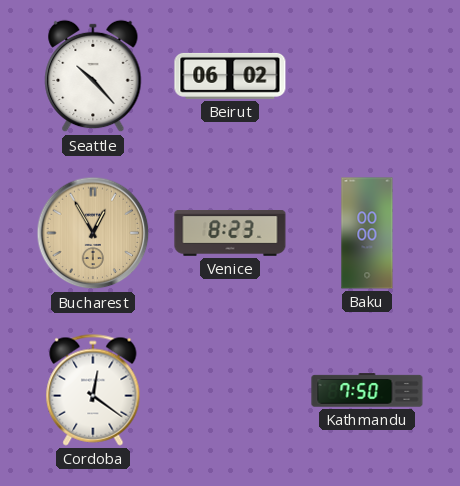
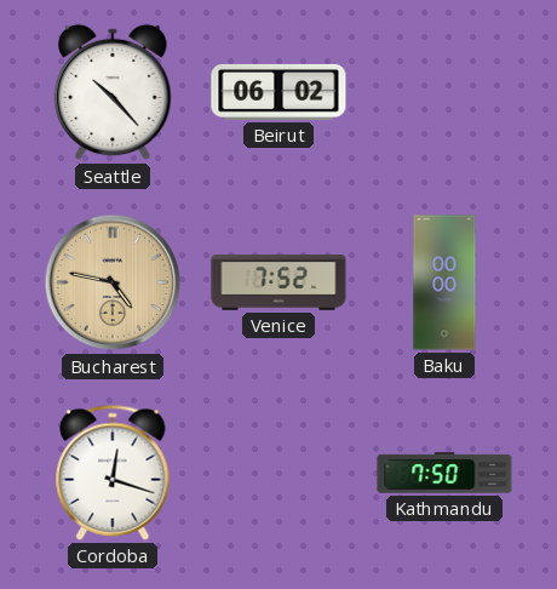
Bucharest: 12:55 -> 4:47 (113, 282)
Venice: 8:23 -> 7:52 (278, 284)
Cordoba: 12:21 -> 12:18 (113, 473)
